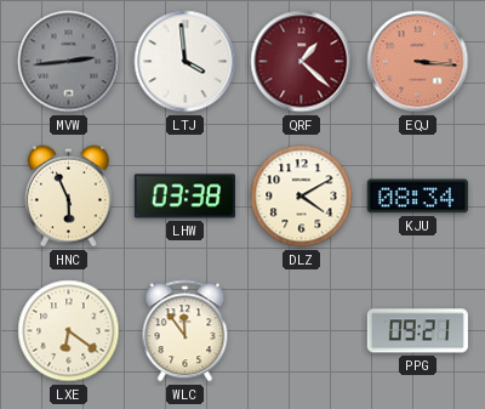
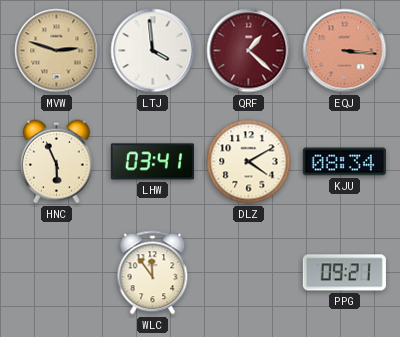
MVW: 2:44 -> 2:48 (57, 51)
MVW dial: grey -> champagne (57, 51)
LHW: 03:38 -> 03:41 (152, 162)
LXE: 6:21 -> none (69, 331)
